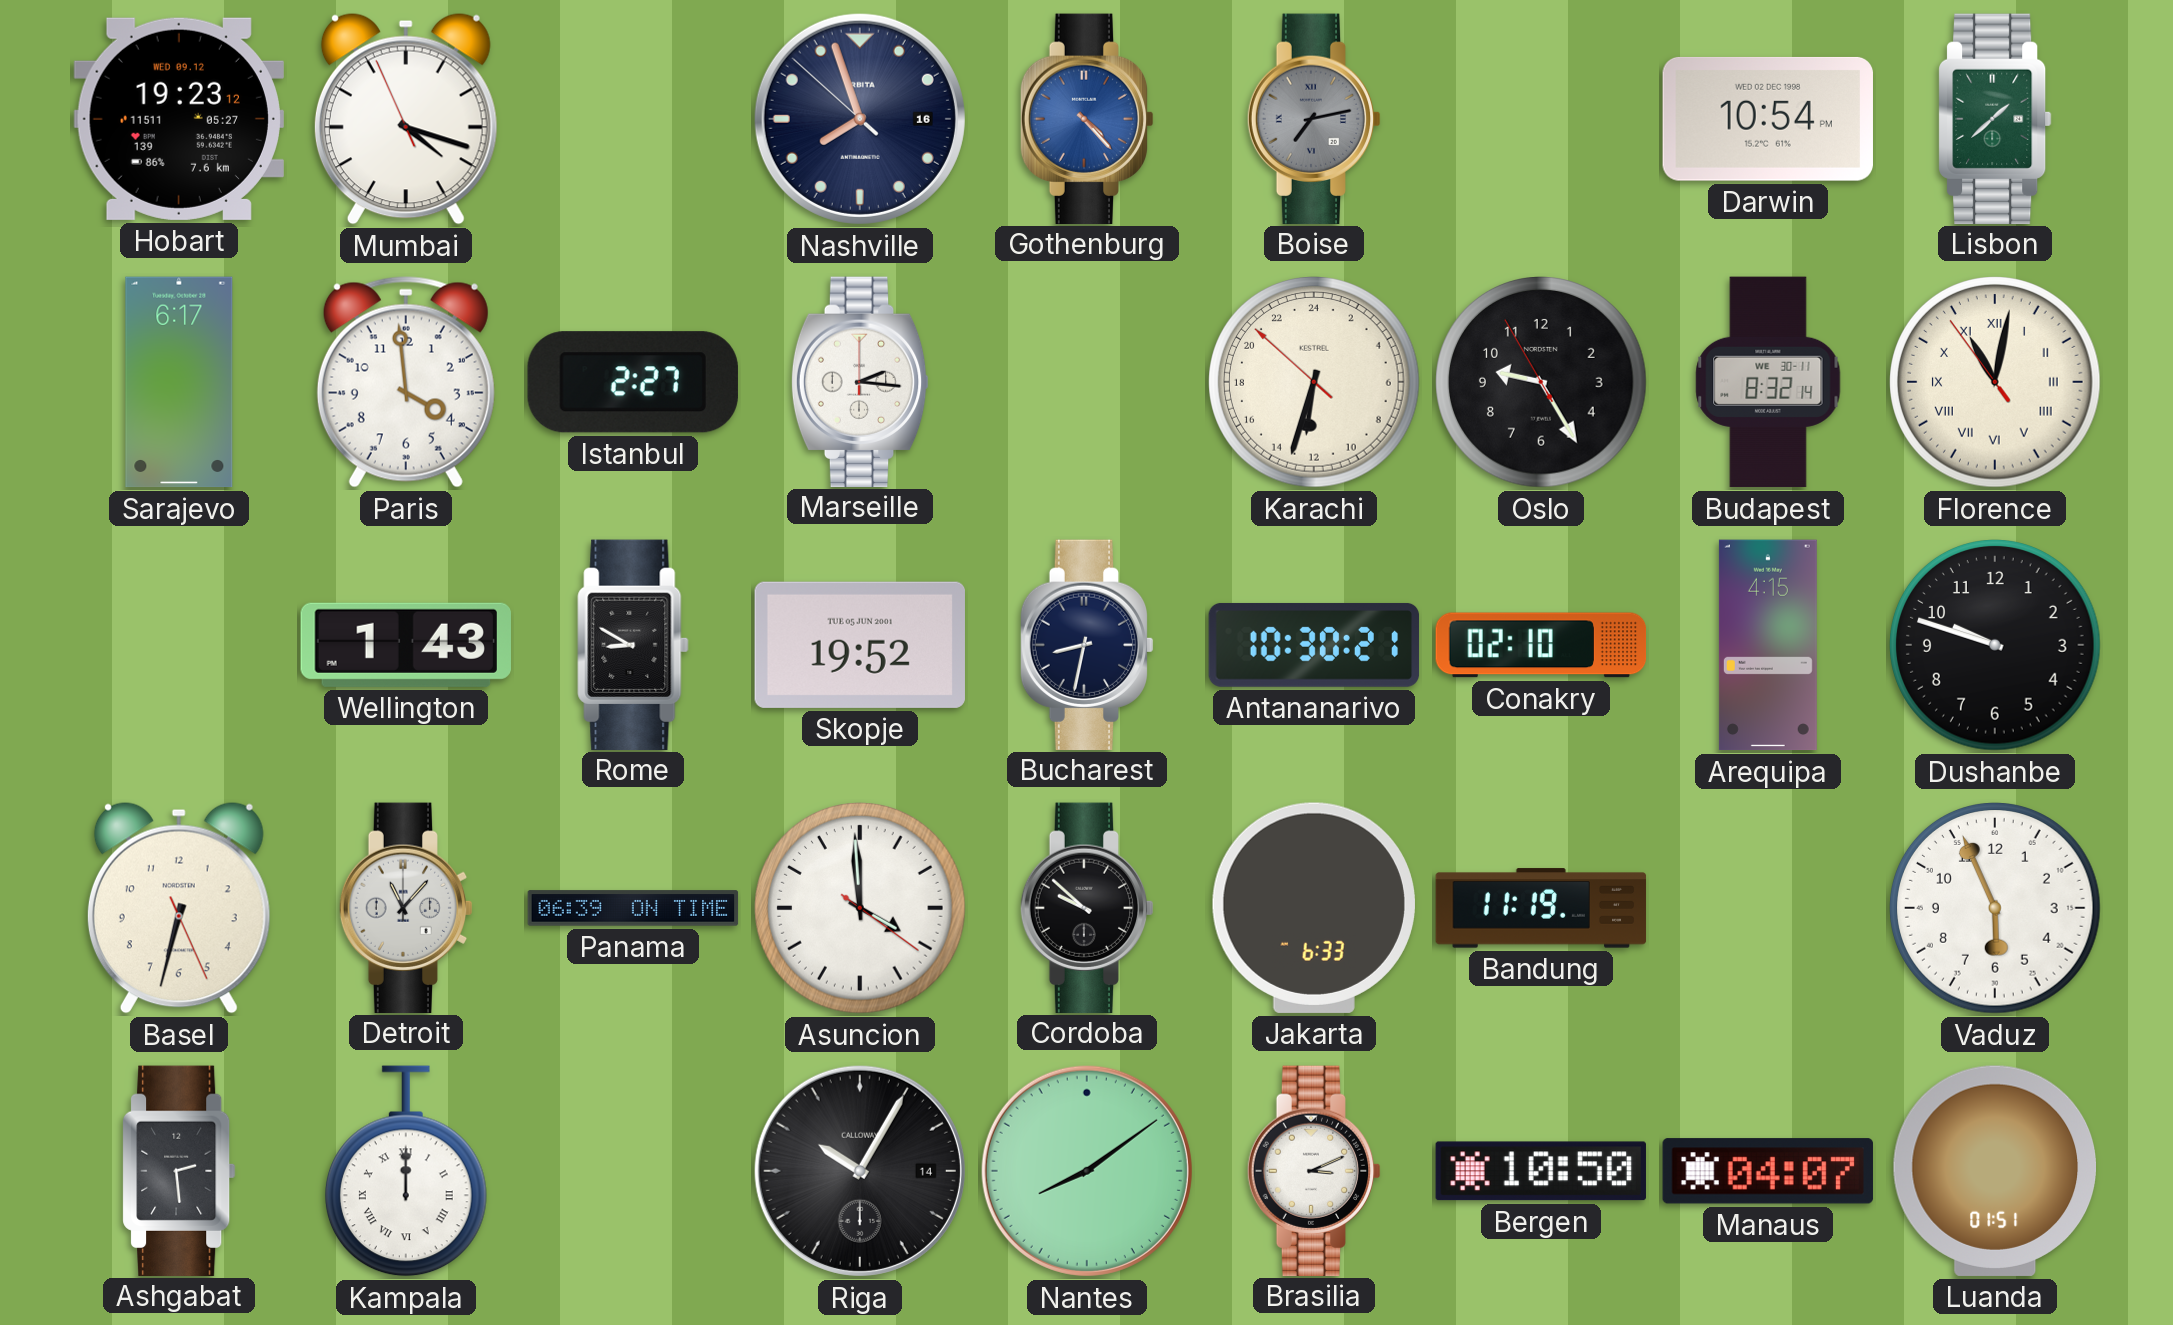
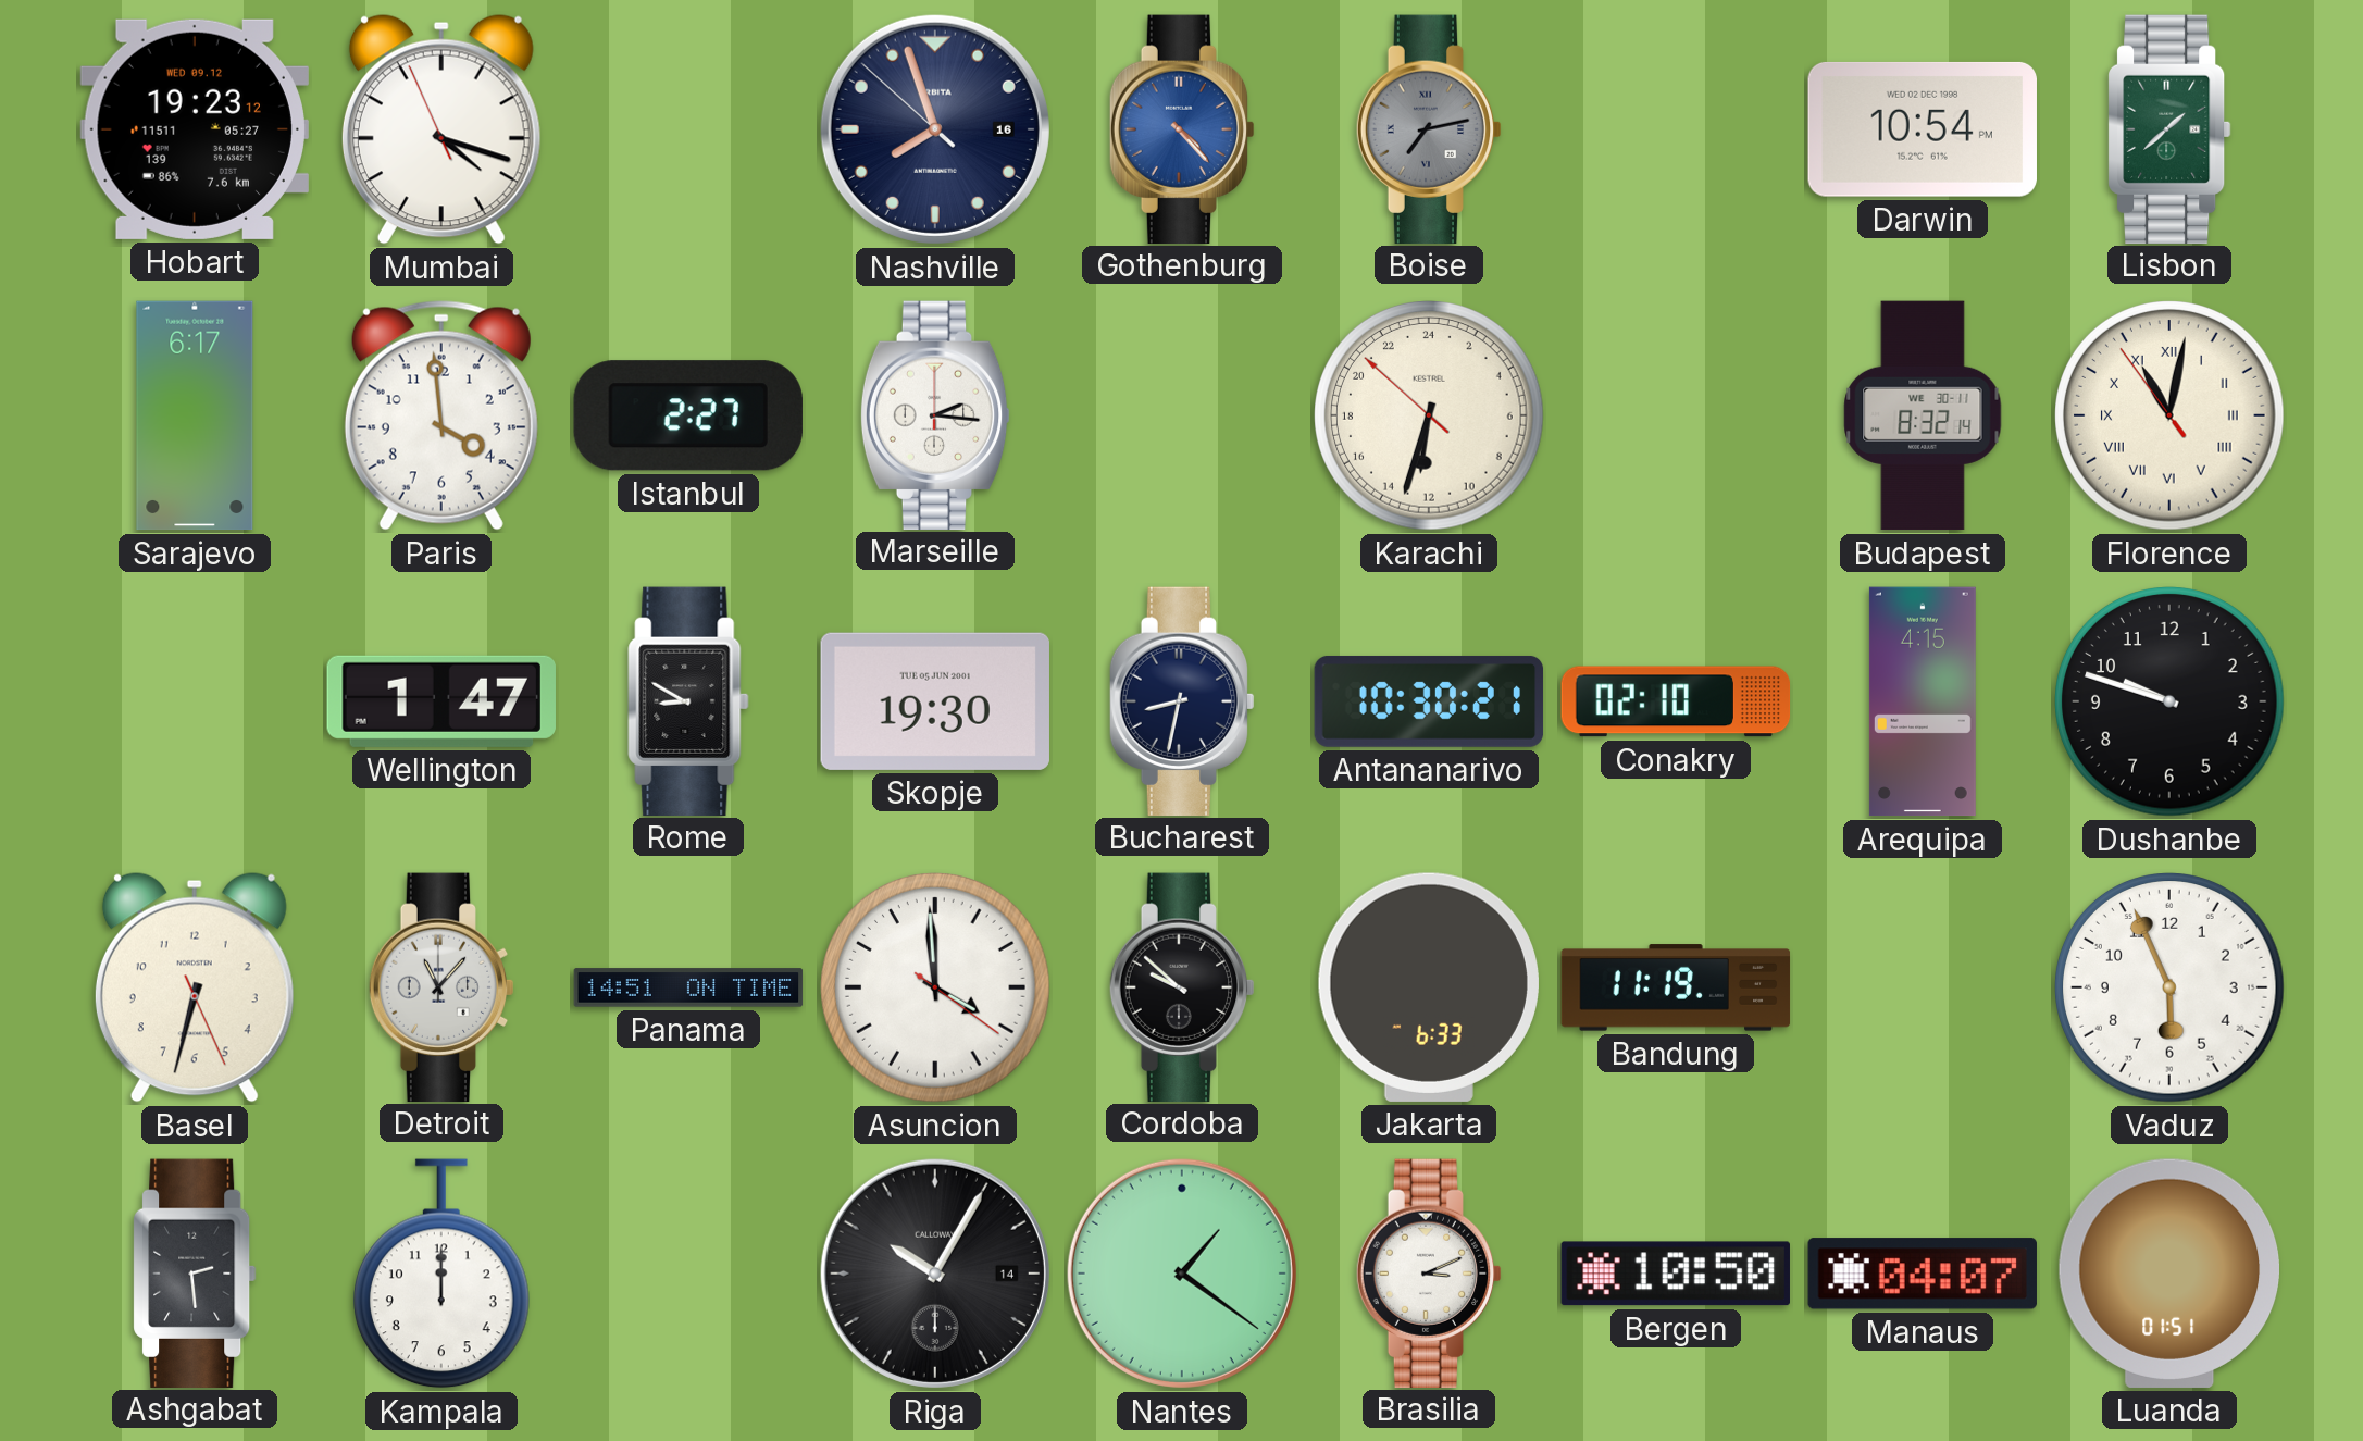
Oslo: 9:24 -> none (1541, 382)
Wellington: 1:43 -> 1:47 (441, 701)
Skopje: 19:52 -> 19:30 (935, 701)
Panama: 06:39 -> 14:51 (688, 987)
Kampala numerals: Roman -> Arabic (441, 1274)
Nantes: 8:09 -> 1:21 (1182, 1274)
